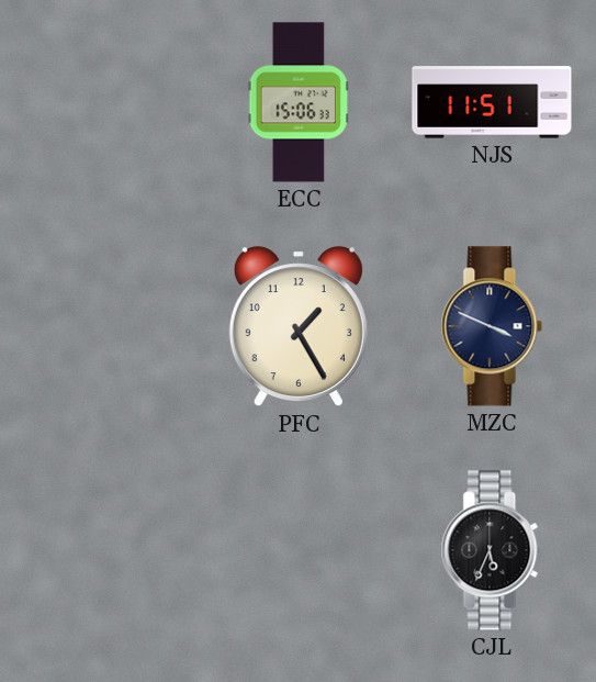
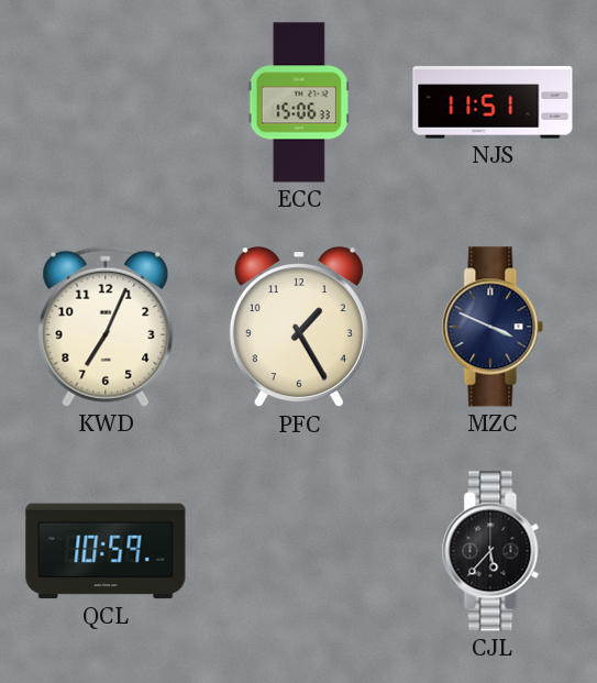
KWD: none -> 7:04 (106, 327)
QCL: none -> 10:59 (106, 551)
CJL: 5:34 -> 5:37 (493, 551)
